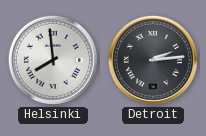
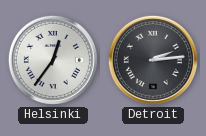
Helsinki: 7:59 -> 12:36 (53, 60)
